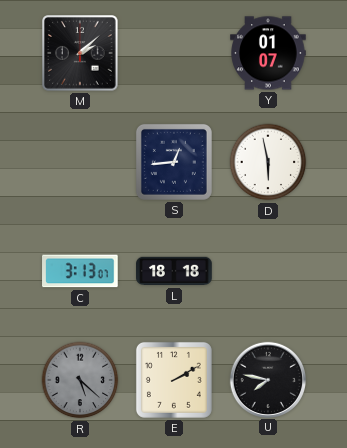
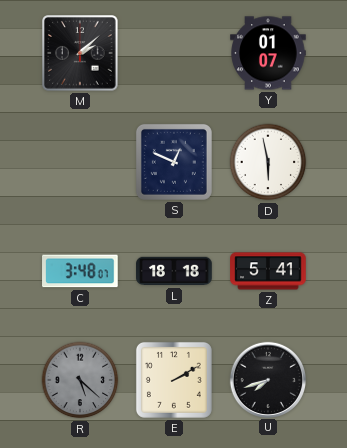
S: 12:44 -> 12:49 (174, 162)
C: 3:13 -> 3:48 (80, 271)
Z: none -> 5:41 (268, 271)
U: 7:47 -> 7:42 (267, 379)
